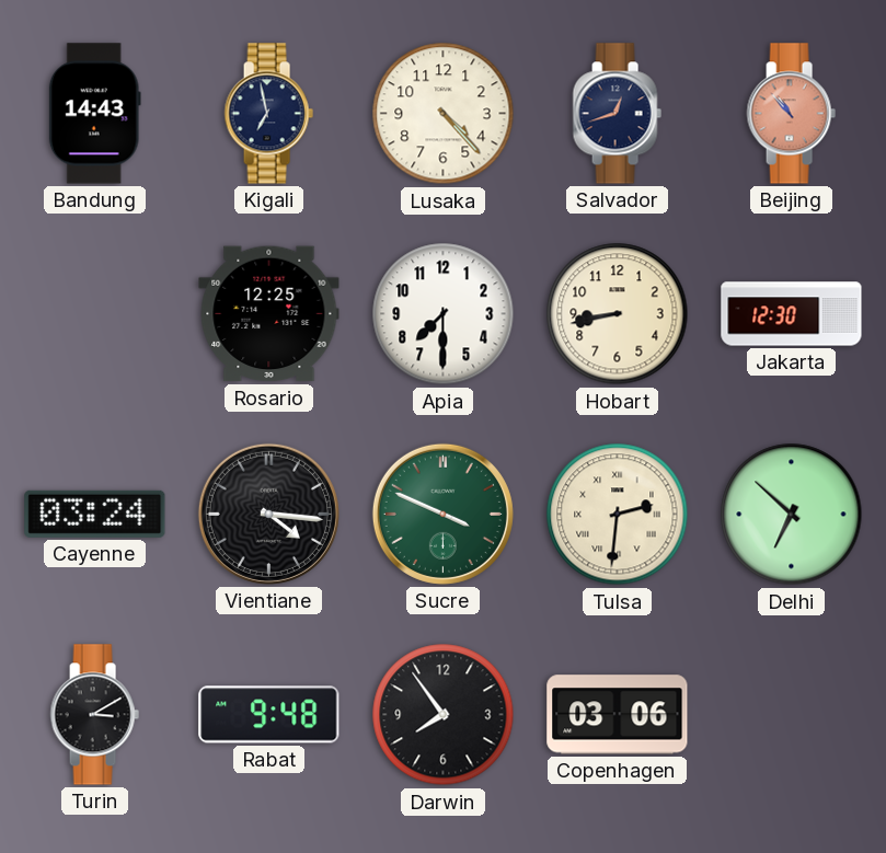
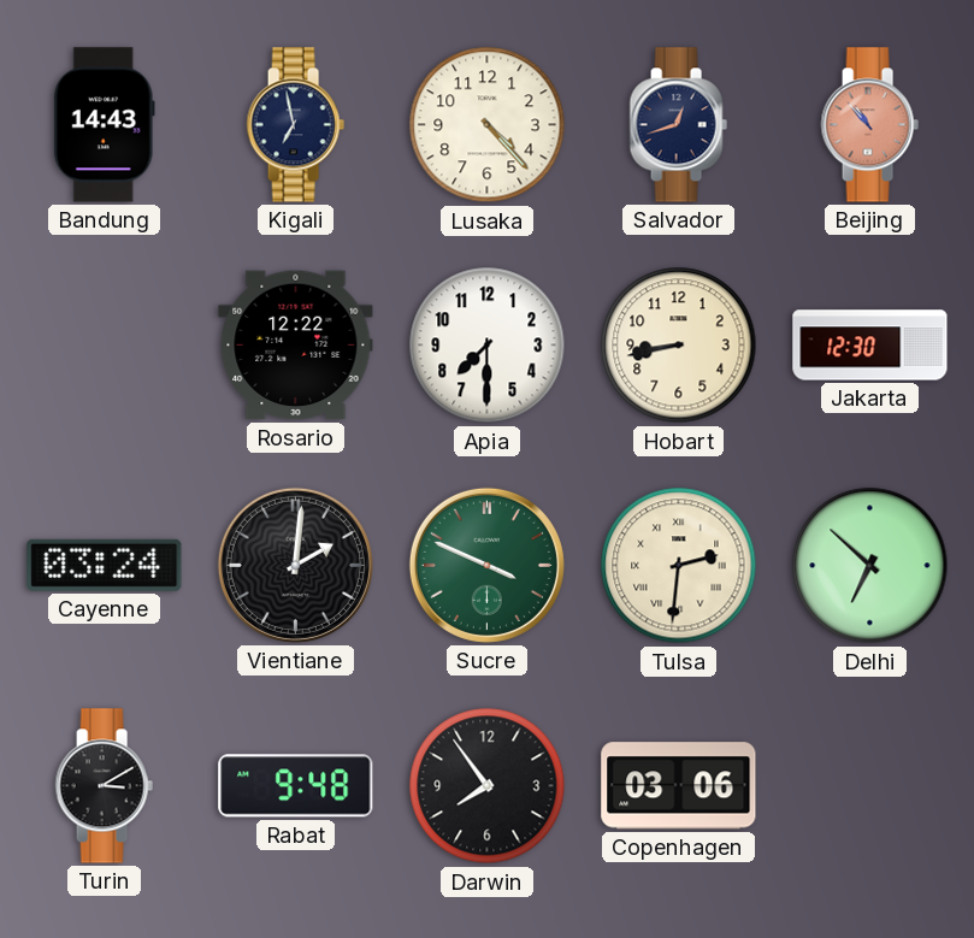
Rosario: 12:25 -> 12:22 (296, 346)
Vientiane: 4:16 -> 2:01 (295, 565)
